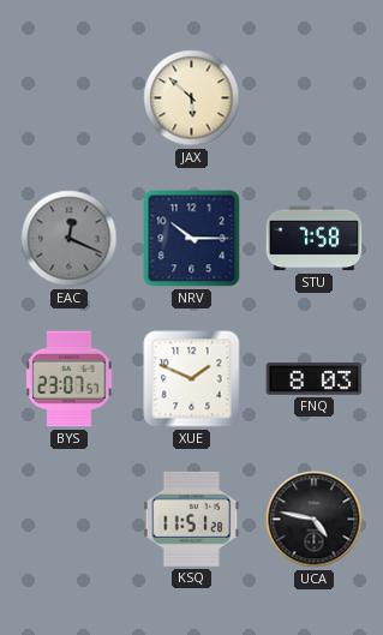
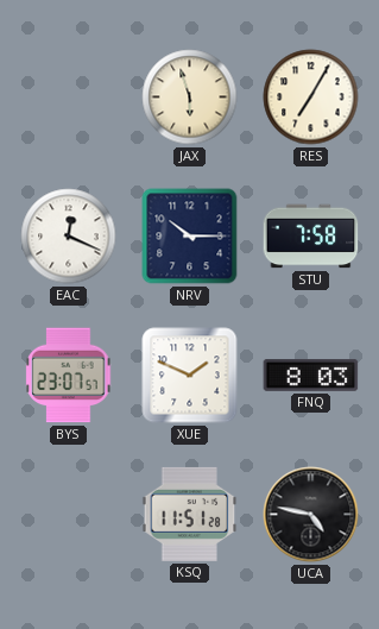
JAX: 5:52 -> 5:57 (190, 98)
RES: none -> 7:05 (311, 98)
EAC dial: grey -> white (69, 237)
